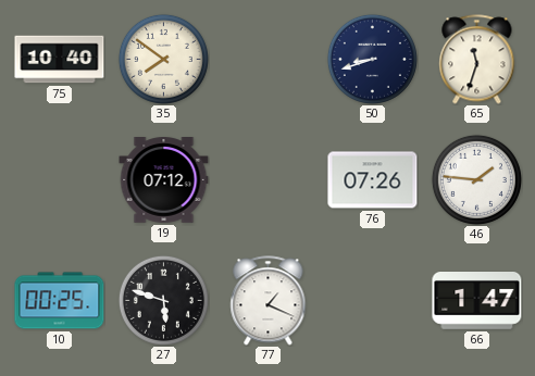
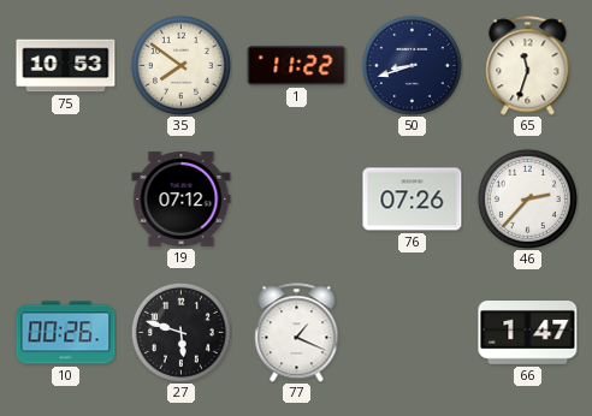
75: 10:40 -> 10:53 (66, 66)
1: none -> 11:22 (297, 66)
46: 1:46 -> 2:37 (527, 198)
10: 00:25 -> 00:26 (66, 333)
